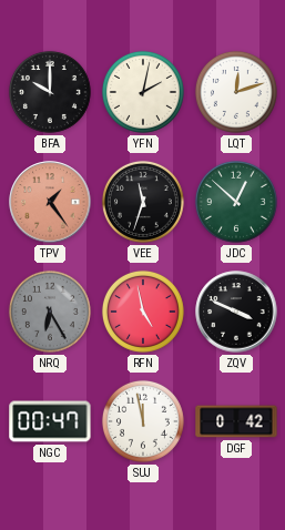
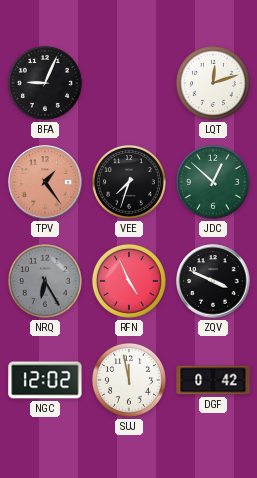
BFA: 10:00 -> 9:04 (45, 83)
YFN: 2:02 -> none (143, 92)
VEE: 11:33 -> 7:33 (129, 182)
RFN: 4:58 -> 4:56 (129, 281)
NGC: 00:47 -> 12:02 (45, 380)
